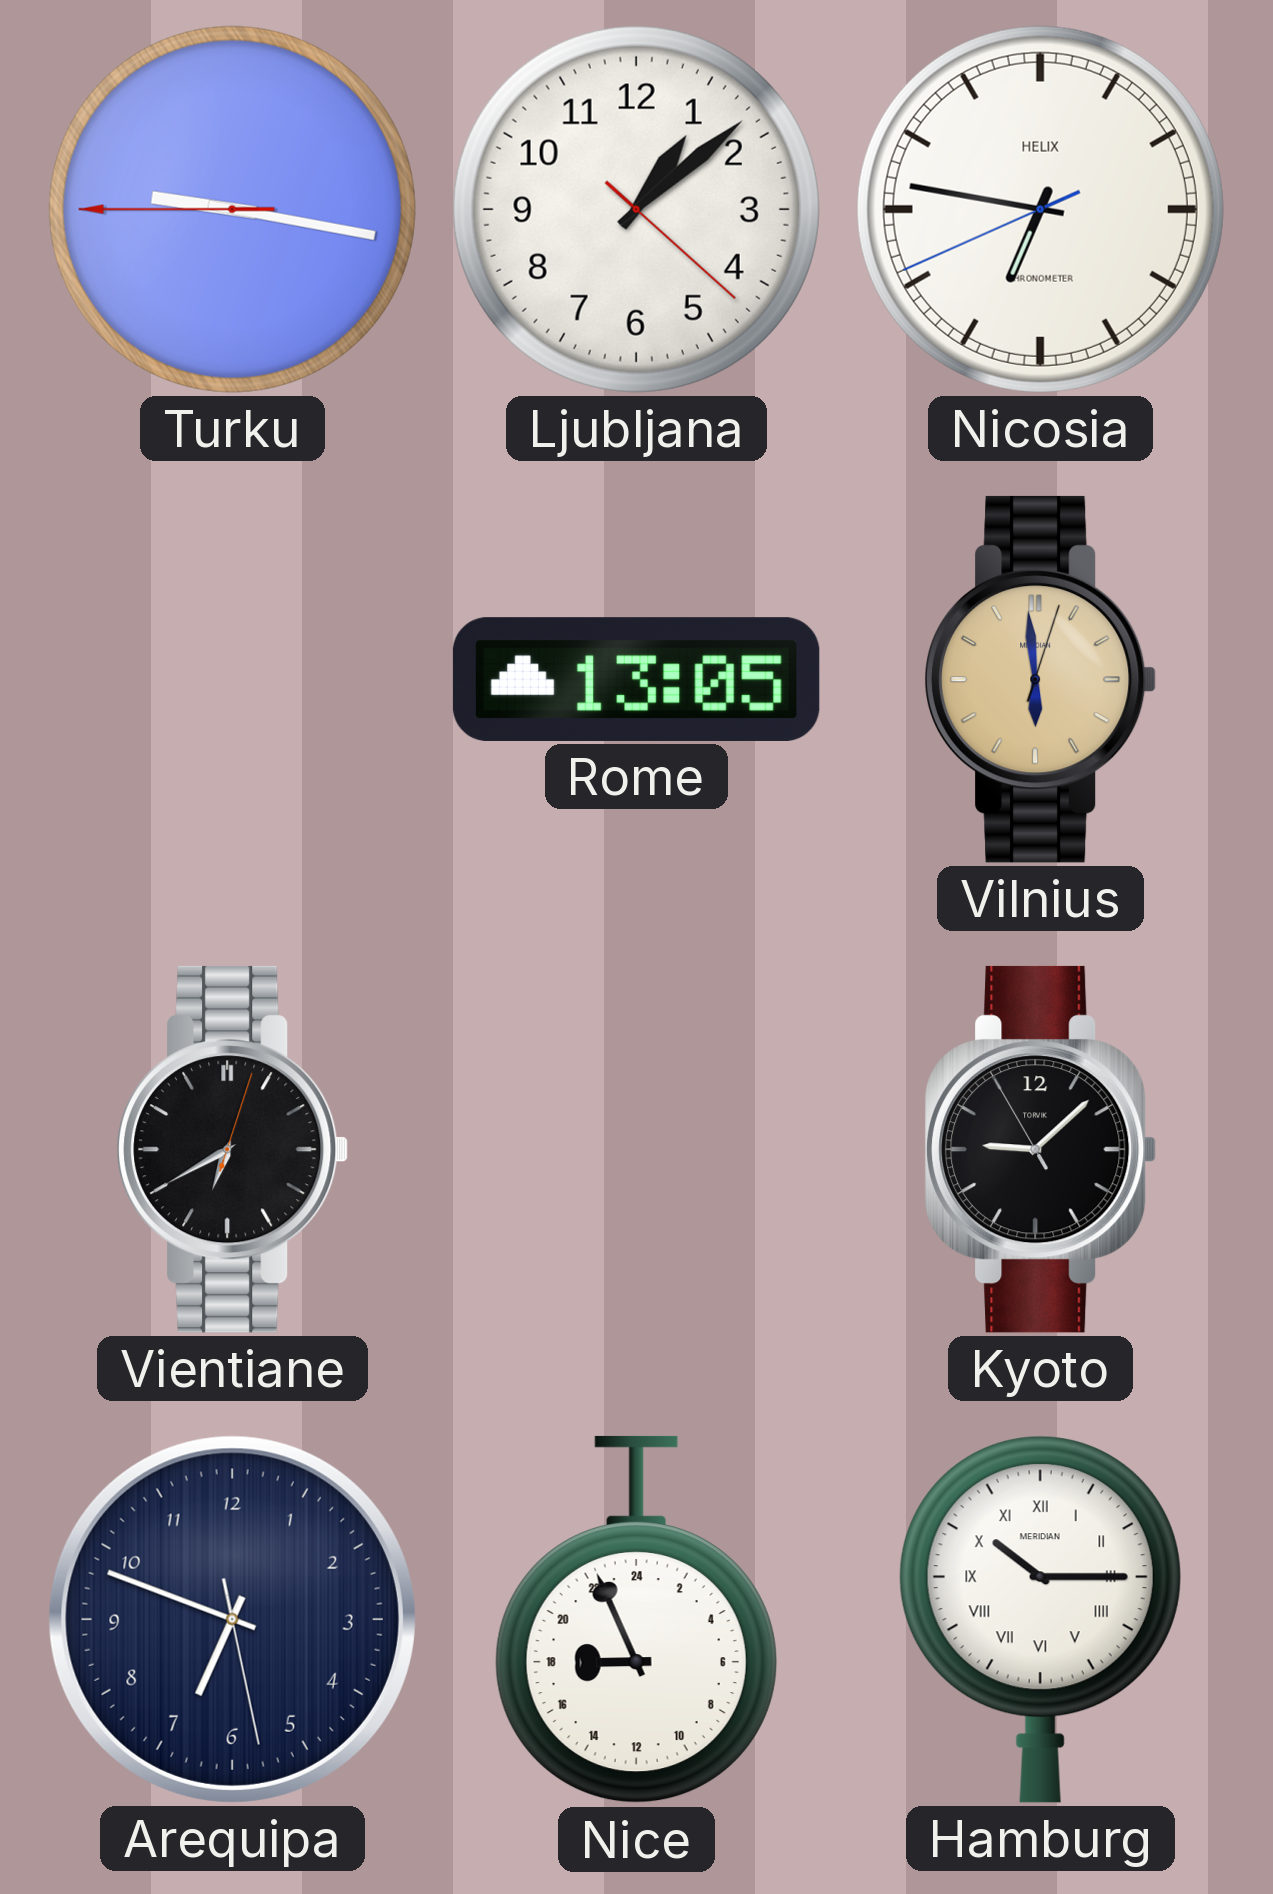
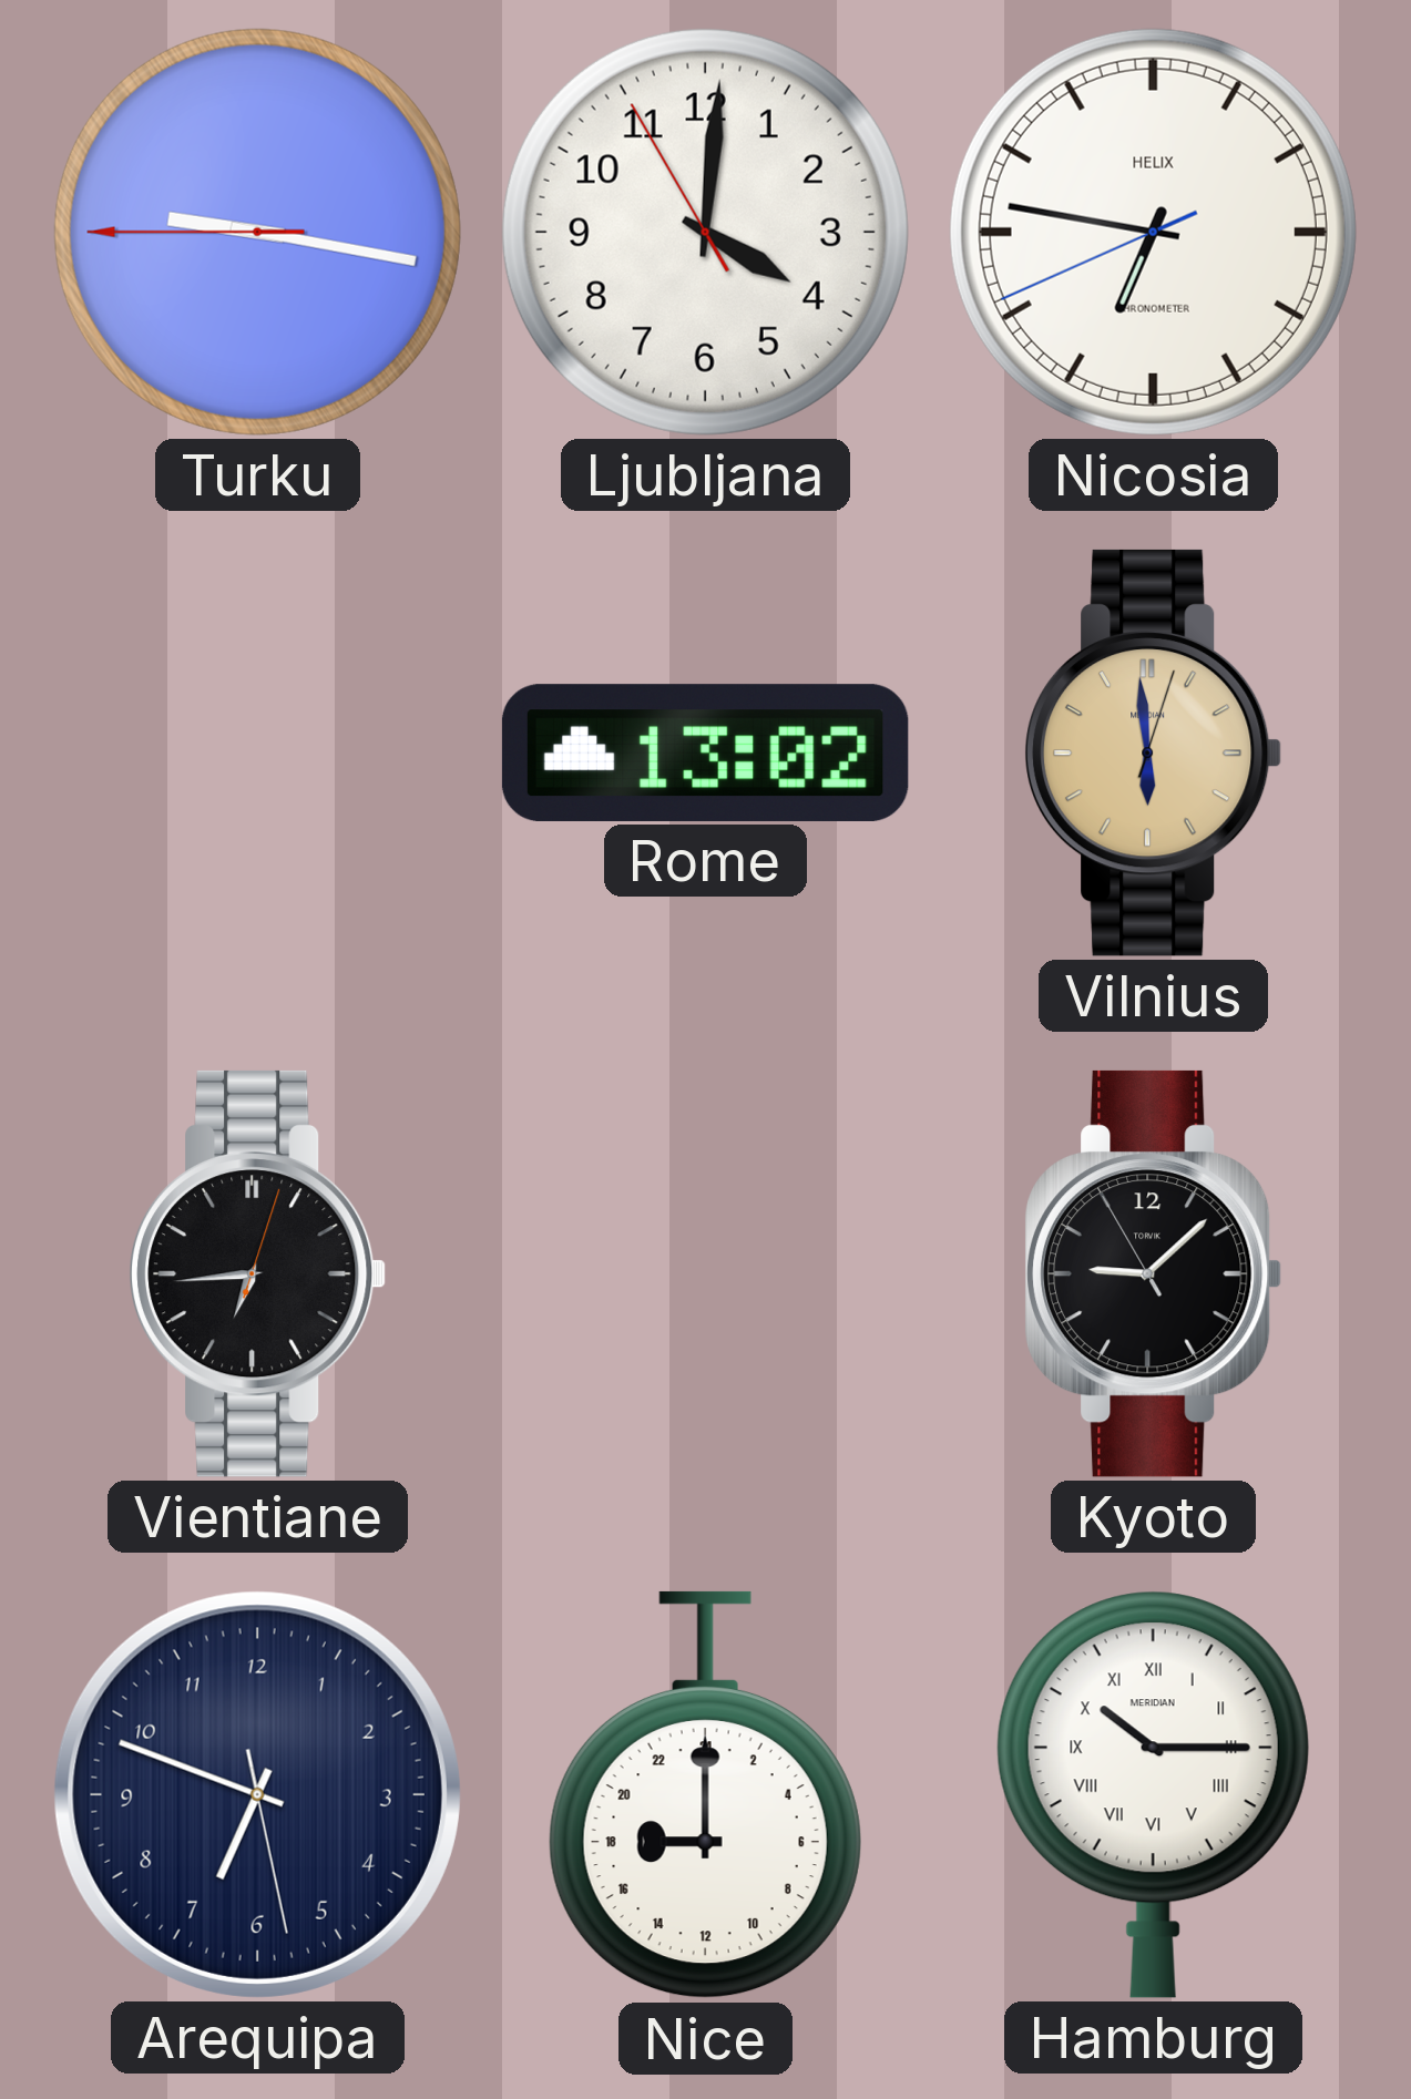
Ljubljana: 1:08 -> 4:00 (705, 232)
Rome: 13:05 -> 13:02 (705, 752)
Vientiane: 6:40 -> 6:44 (258, 1273)
Nice: 17:56 -> 18:00 (705, 1795)
